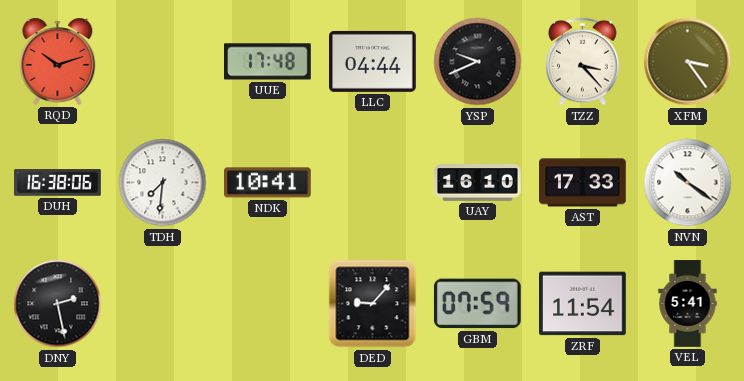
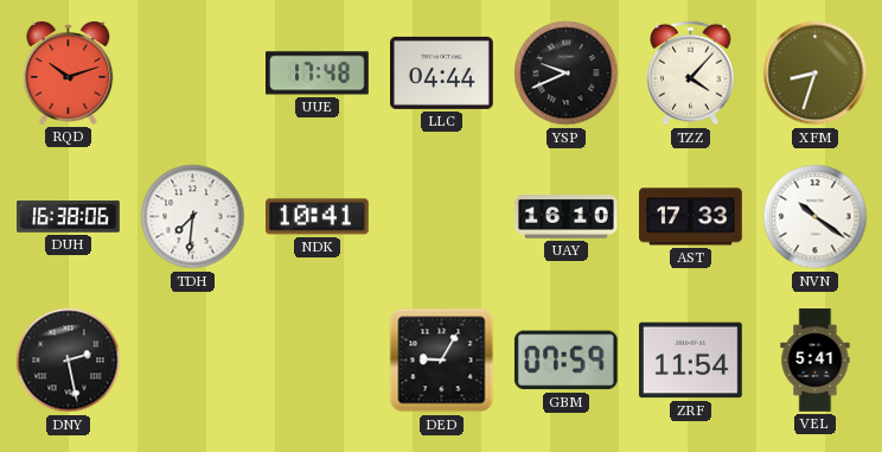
TZZ: 3:23 -> 4:07 (691, 74)
XFM: 3:24 -> 8:33 (816, 74)
DED: 9:07 -> 9:05 (442, 361)
